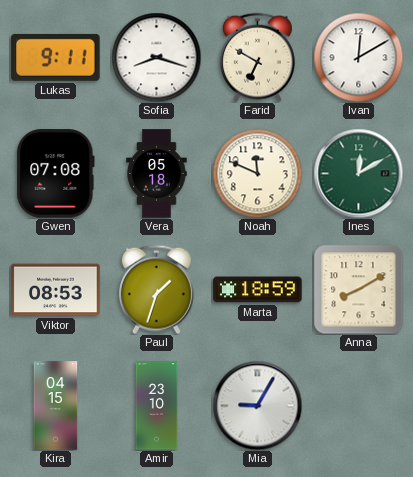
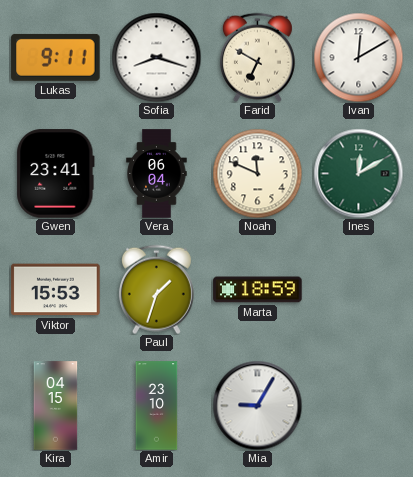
Gwen: 07:08 -> 23:41 (56, 174)
Vera: 05:18 -> 06:04 (157, 174)
Viktor: 08:53 -> 15:53 (56, 290)
Anna: 8:10 -> none (358, 289)
